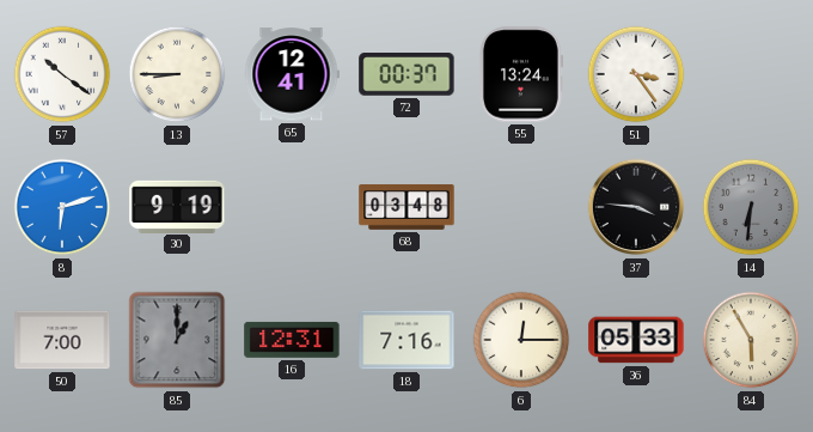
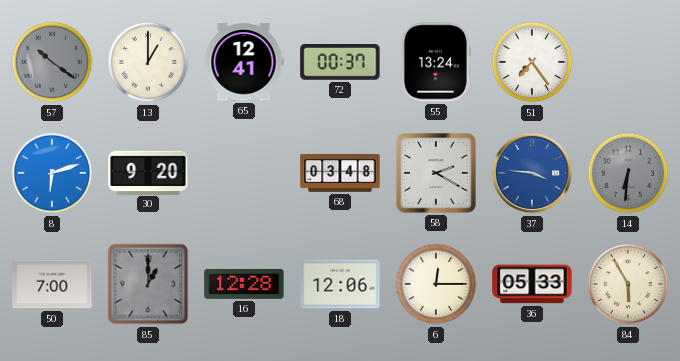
57 dial: white -> grey (52, 62)
13: 8:45 -> 1:00 (148, 62)
51: 3:24 -> 7:24 (532, 62)
30: 9:19 -> 9:20 (148, 172)
58: none -> 2:20 (436, 173)
37 dial: black -> blue (532, 173)
16: 12:31 -> 12:28 (244, 284)
18: 7:16 -> 12:06 (340, 284)
